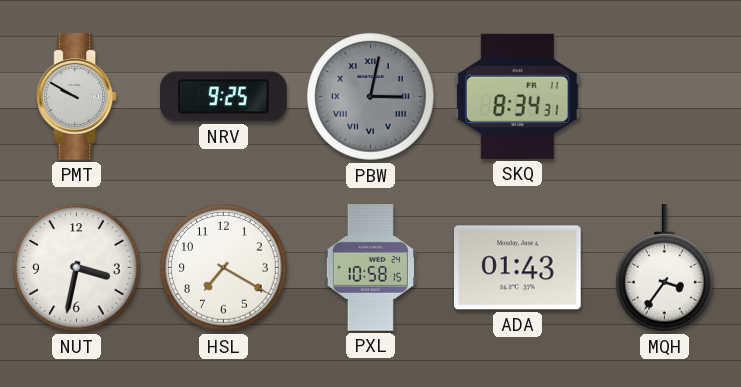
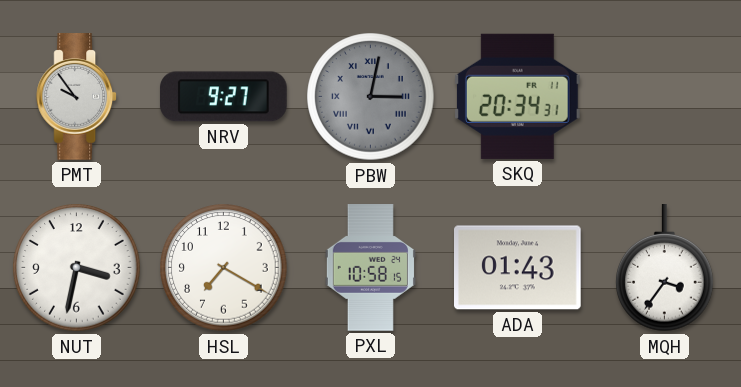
PMT: 9:50 -> 9:54 (77, 97)
NRV: 9:25 -> 9:27 (223, 97)
SKQ: 8:34 -> 20:34 (517, 96)
